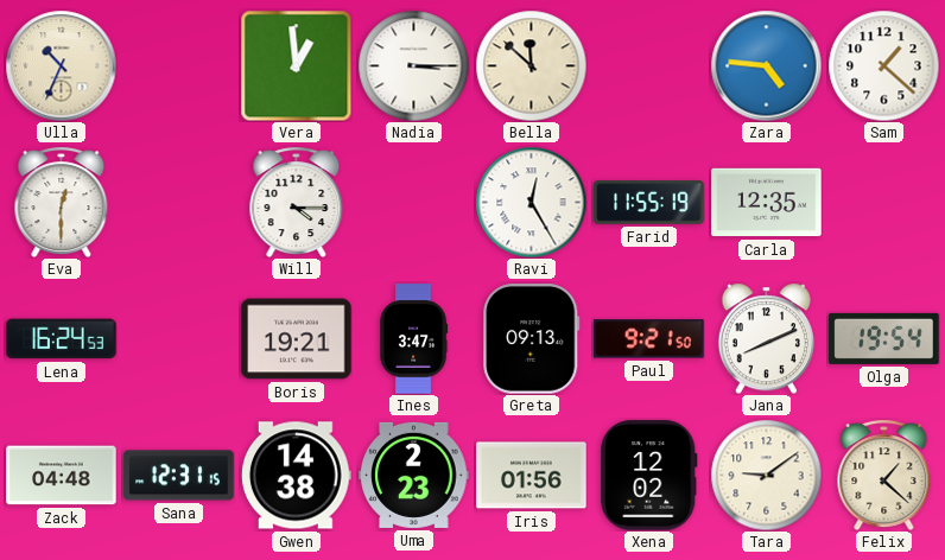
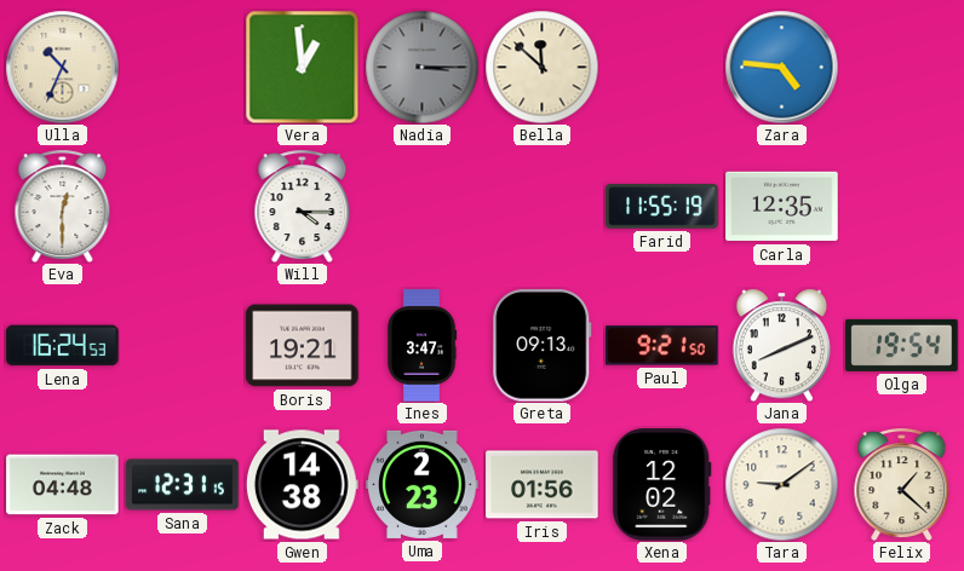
Nadia dial: white -> grey (421, 67)
Sam: 1:22 -> none (883, 65)
Ravi: 12:25 -> none (531, 202)
